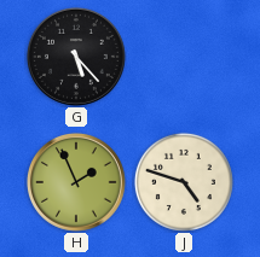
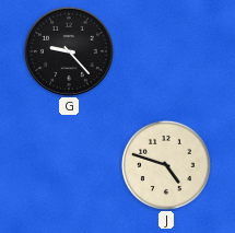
G: 5:23 -> 9:23 (69, 51)
H: 1:56 -> none (76, 182)
